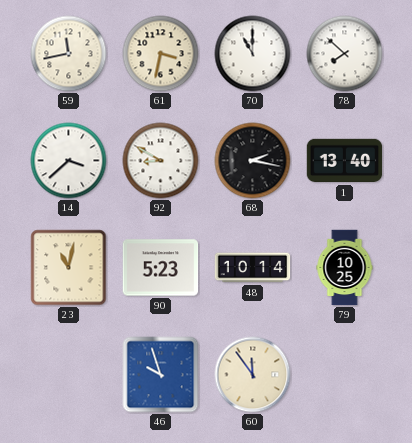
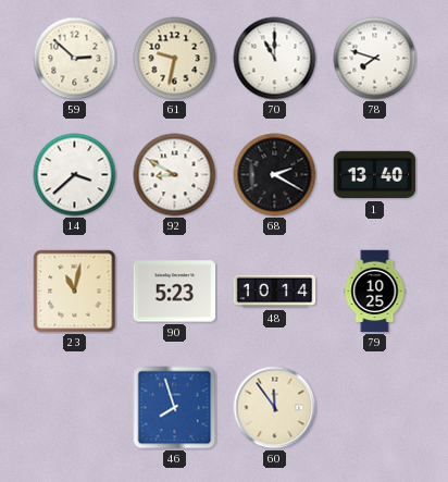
59: 11:43 -> 2:52 (75, 59)
61: 3:32 -> 9:32 (175, 59)
78: 7:52 -> 7:48 (375, 59)
68: 2:17 -> 2:20 (275, 175)
46: 9:57 -> 7:57 (175, 408)
